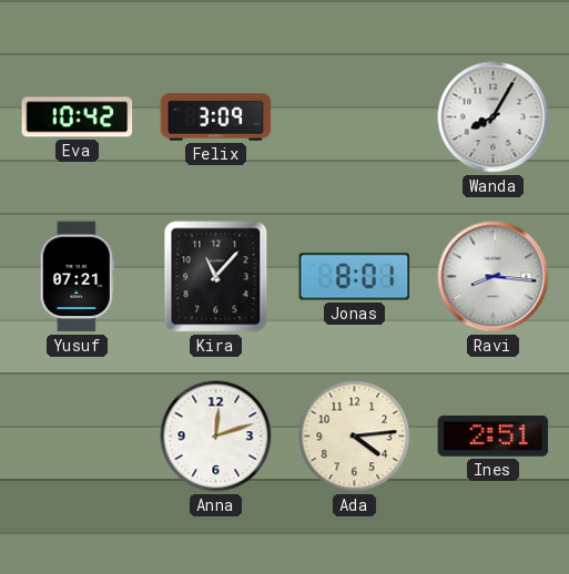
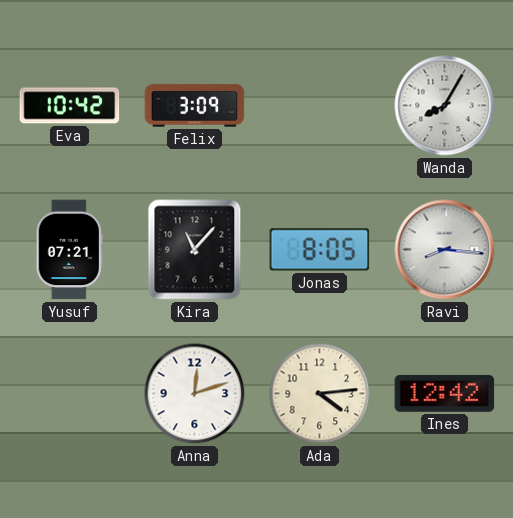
Jonas: 8:01 -> 8:05 (320, 250)
Ines: 2:51 -> 12:42 (445, 393)
